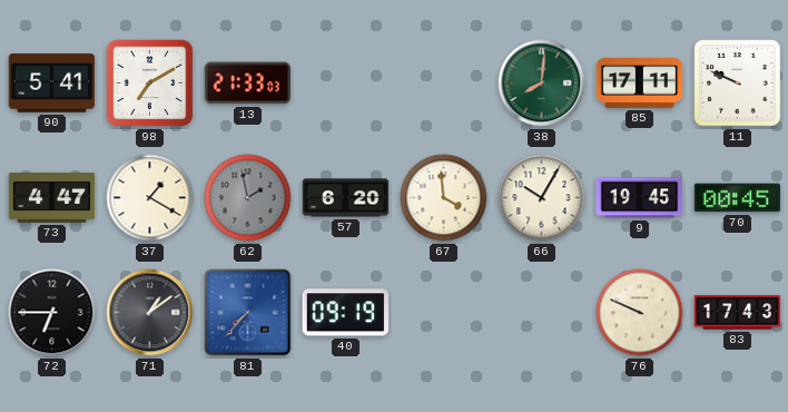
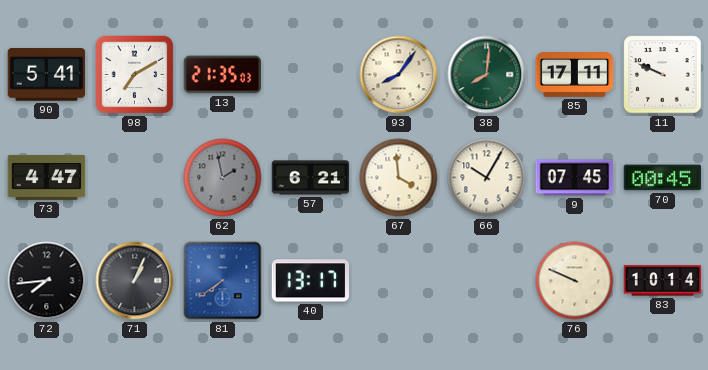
13: 21:33 -> 21:35 (223, 75)
93: none -> 8:06 (399, 75)
37: 1:20 -> none (150, 198)
57: 6:20 -> 6:21 (311, 178)
9: 19:45 -> 07:45 (575, 178)
72: 6:45 -> 7:44 (47, 281)
71: 1:09 -> 1:04 (135, 281)
81: 7:37 -> 7:39 (223, 281)
40: 09:19 -> 13:17 (311, 281)
83: 17:43 -> 10:14 (663, 281)
